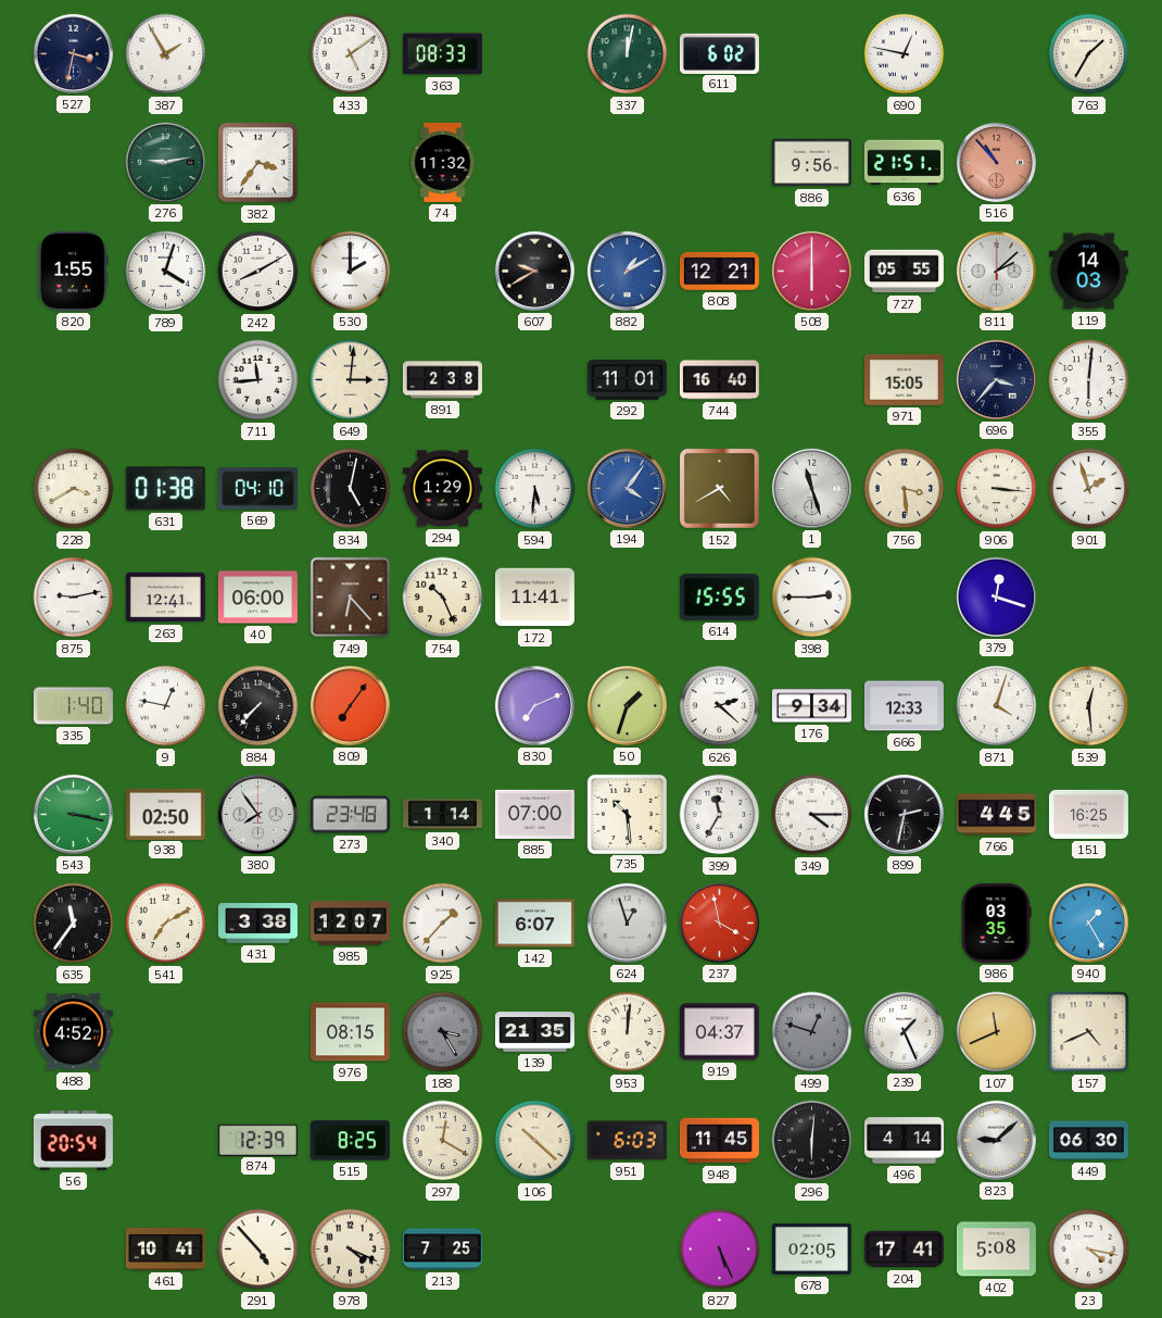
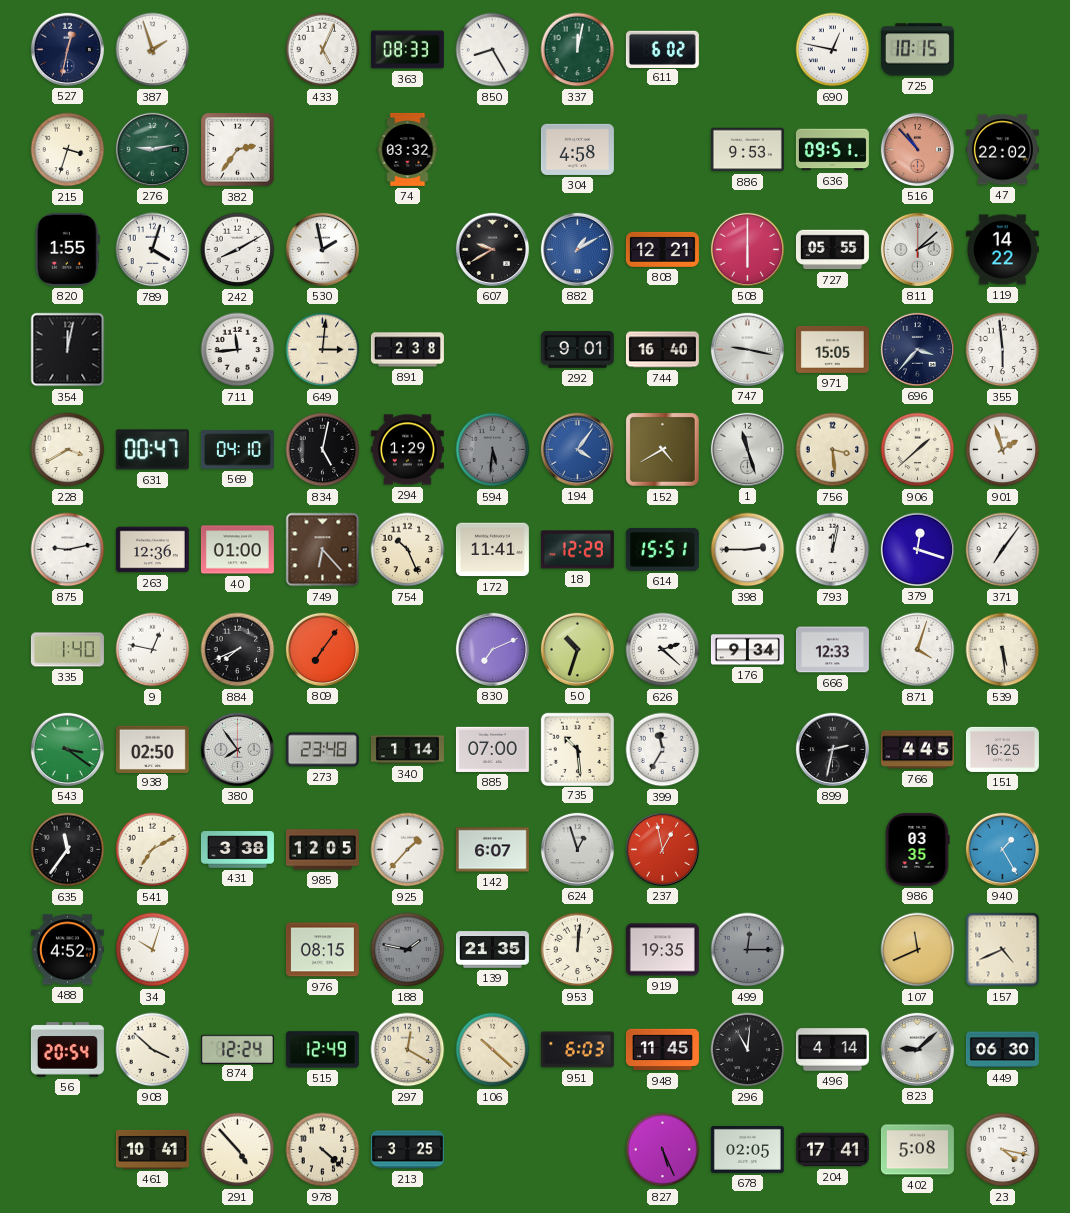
527: 3:32 -> 12:32 (67, 49)
387: 1:55 -> 1:57 (153, 50)
433: 5:09 -> 5:04 (323, 50)
850: none -> 8:25 (493, 50)
725: none -> 10:15 (917, 50)
763: 1:35 -> none (1089, 54)
215: none -> 3:33 (68, 150)
382: 3:36 -> 2:36 (238, 150)
74: 11:32 -> 03:32 (408, 149)
304: none -> 4:58 (577, 149)
886: 9:56 -> 9:53 (747, 150)
636: 21:51 -> 09:51 (832, 150)
47: none -> 22:02 (1002, 150)
530: 2:00 -> 1:58 (322, 249)
119: 14:03 -> 14:22 (1002, 250)
354: none -> 12:02 (68, 350)
292: 11:01 -> 9:01 (577, 350)
747: none -> 9:17 (747, 349)
355: 6:01 -> 5:59 (1003, 350)
631: 01:38 -> 00:47 (152, 450)
594 dial: white -> grey (493, 450)
906: 3:16 -> 1:38 (918, 450)
263: 12:41 -> 12:36 (152, 550)
40: 06:00 -> 01:00 (237, 550)
18: none -> 12:29 (577, 550)
614: 15:55 -> 15:51 (662, 549)
793: none -> 12:02 (833, 550)
371: none -> 7:06 (1003, 550)
884: 7:37 -> 7:41 (238, 650)
50: 1:33 -> 10:33 (577, 649)
539: 12:29 -> 5:29 (1003, 650)
543: 3:17 -> 3:21 (67, 749)
349: 4:15 -> none (812, 815)
985: 12:07 -> 12:05 (322, 850)
237: 3:58 -> 12:58 (662, 849)
34: none -> 10:03 (153, 950)
188: 3:25 -> 1:47 (408, 950)
919: 04:37 -> 19:35 (662, 950)
499: 12:48 -> 12:15 (748, 950)
239: 1:26 -> none (904, 1031)
908: none -> 3:52 (153, 1050)
874: 12:39 -> 12:24 (237, 1049)
515: 8:25 -> 12:49 (322, 1050)
296: 6:01 -> 11:01 (748, 1050)
978: 4:19 -> 4:22 (323, 1150)
213: 7:25 -> 3:25 (407, 1150)
